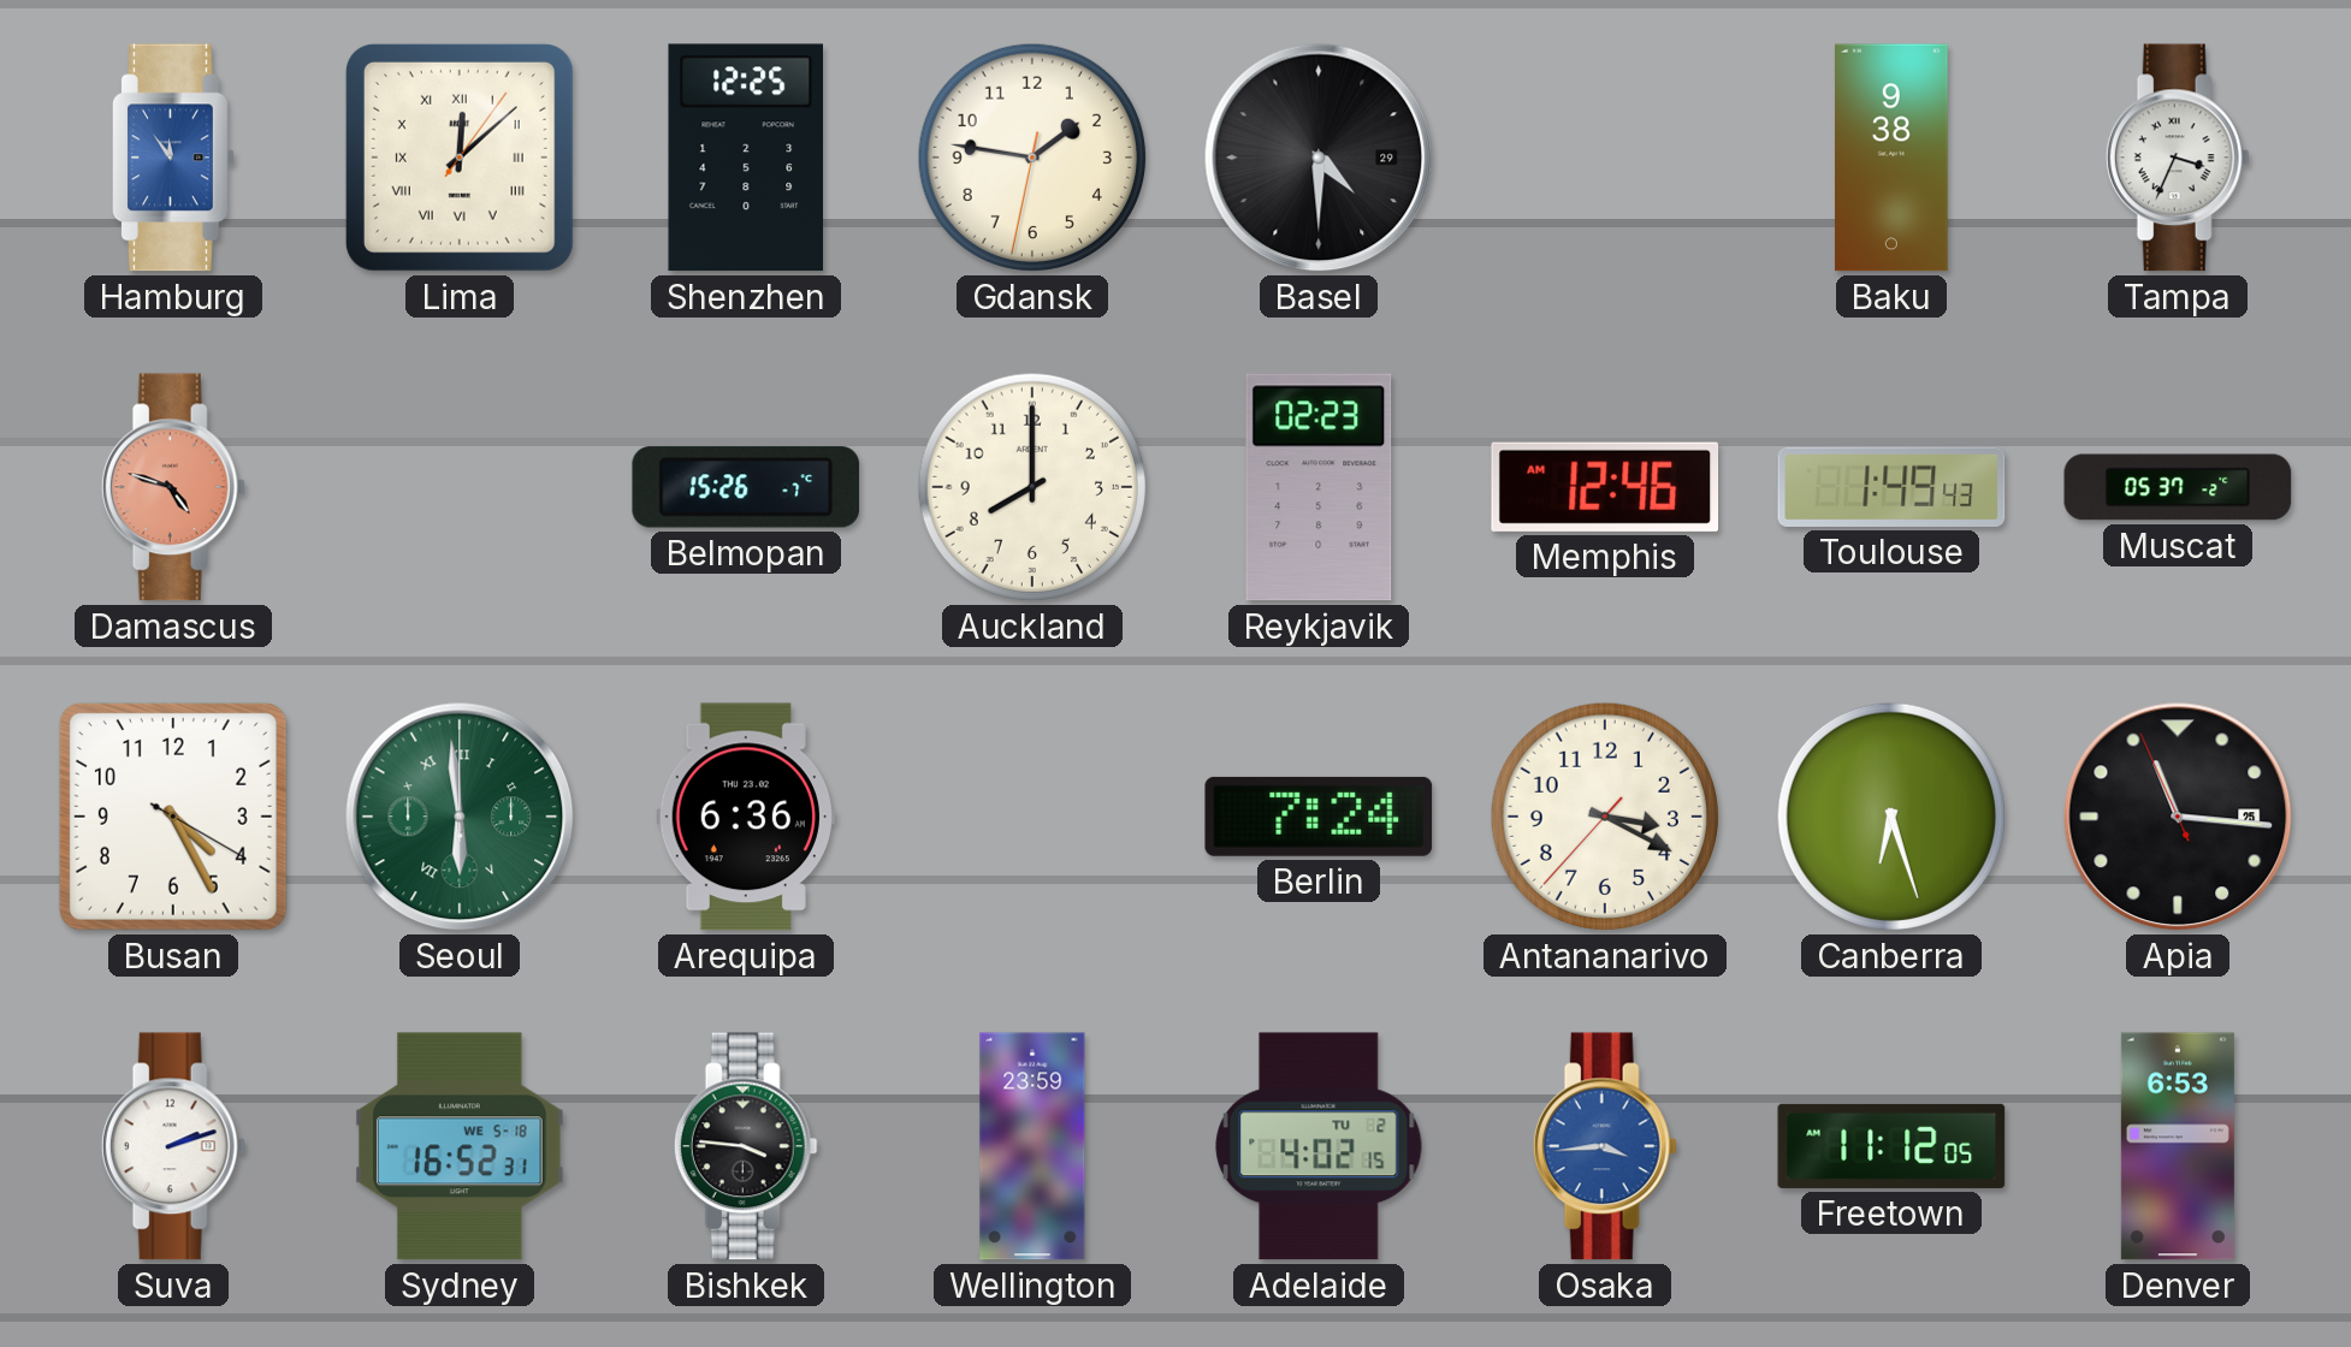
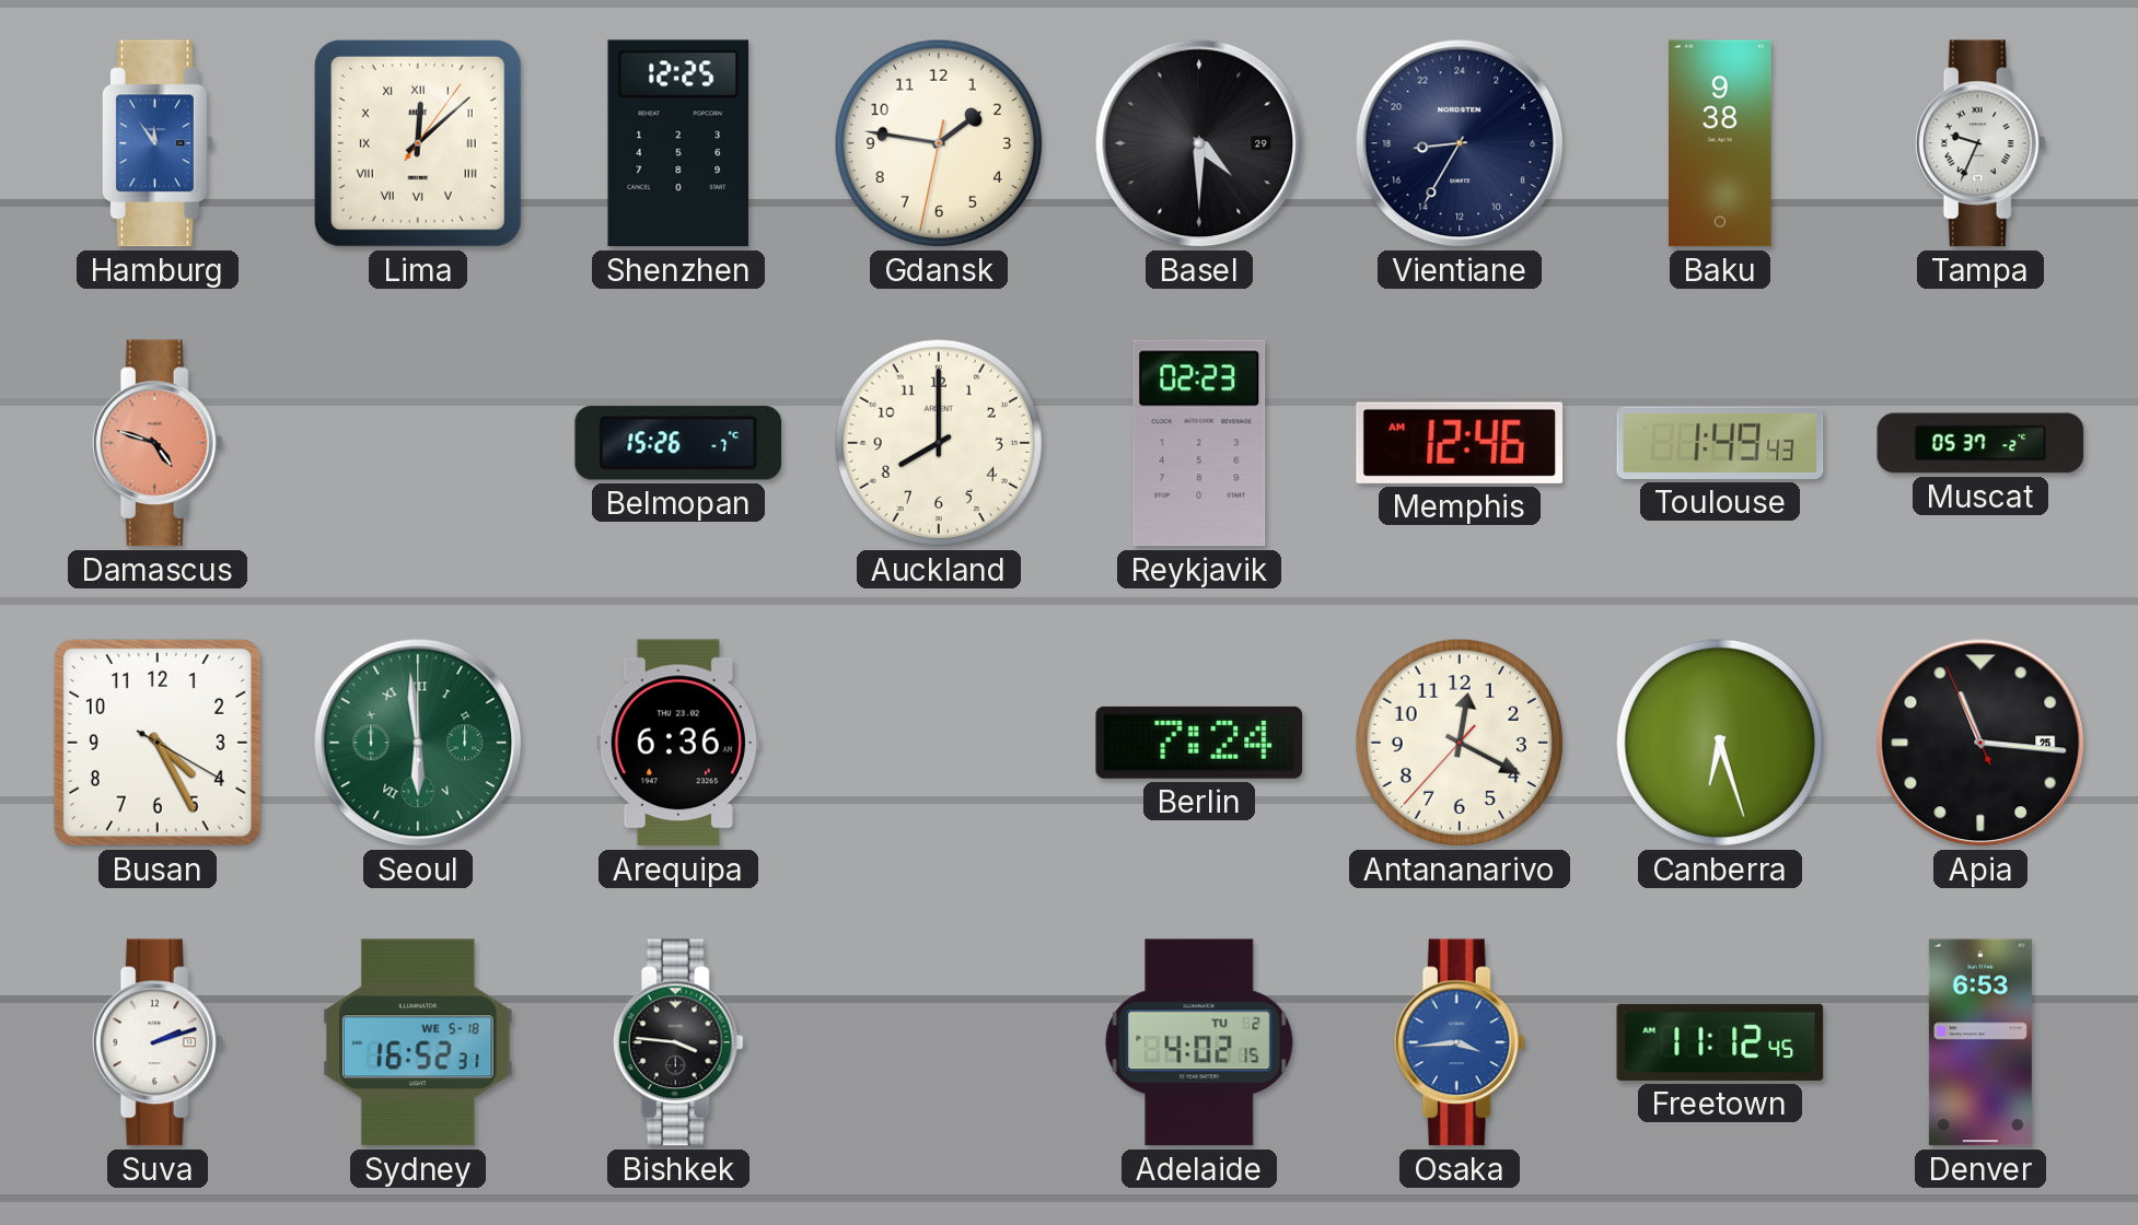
Vientiane: none -> 17:35 (1460, 143)
Tampa: 3:34 -> 9:34 (1980, 143)
Antananarivo: 3:19 -> 12:19 (1460, 743)
Wellington: 23:59 -> none (1032, 1146)
Freetown: 11:12:05 -> 11:12:45 (1720, 1042)
